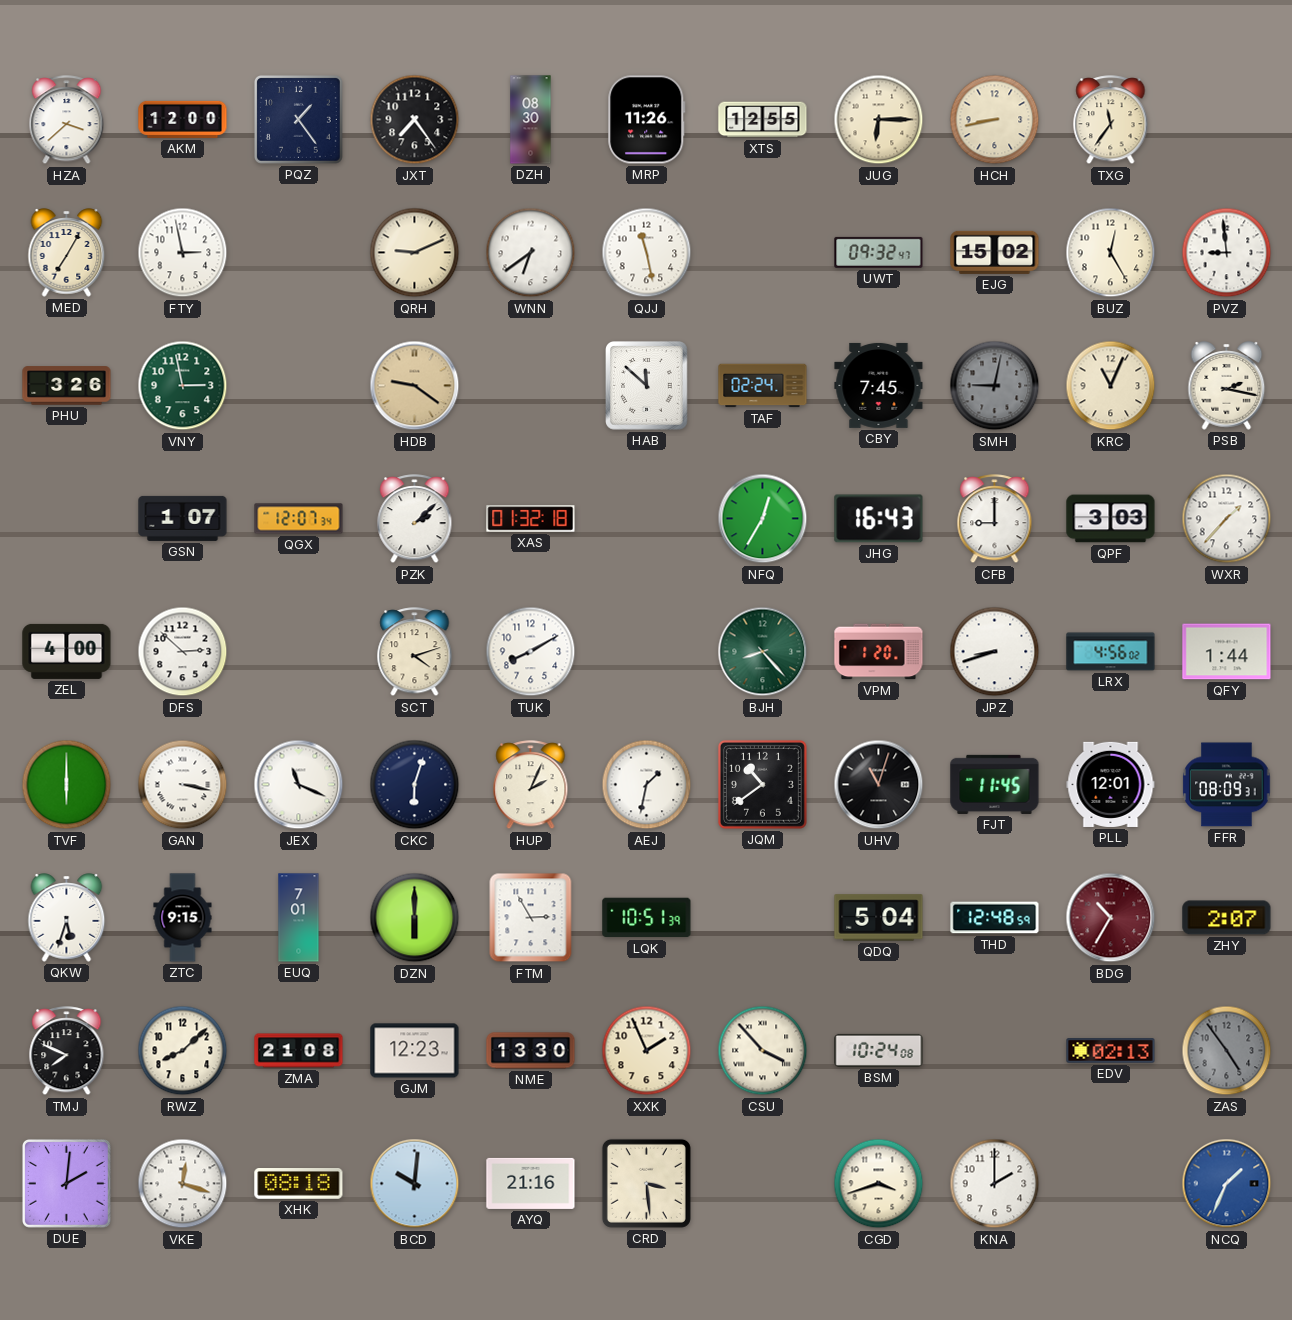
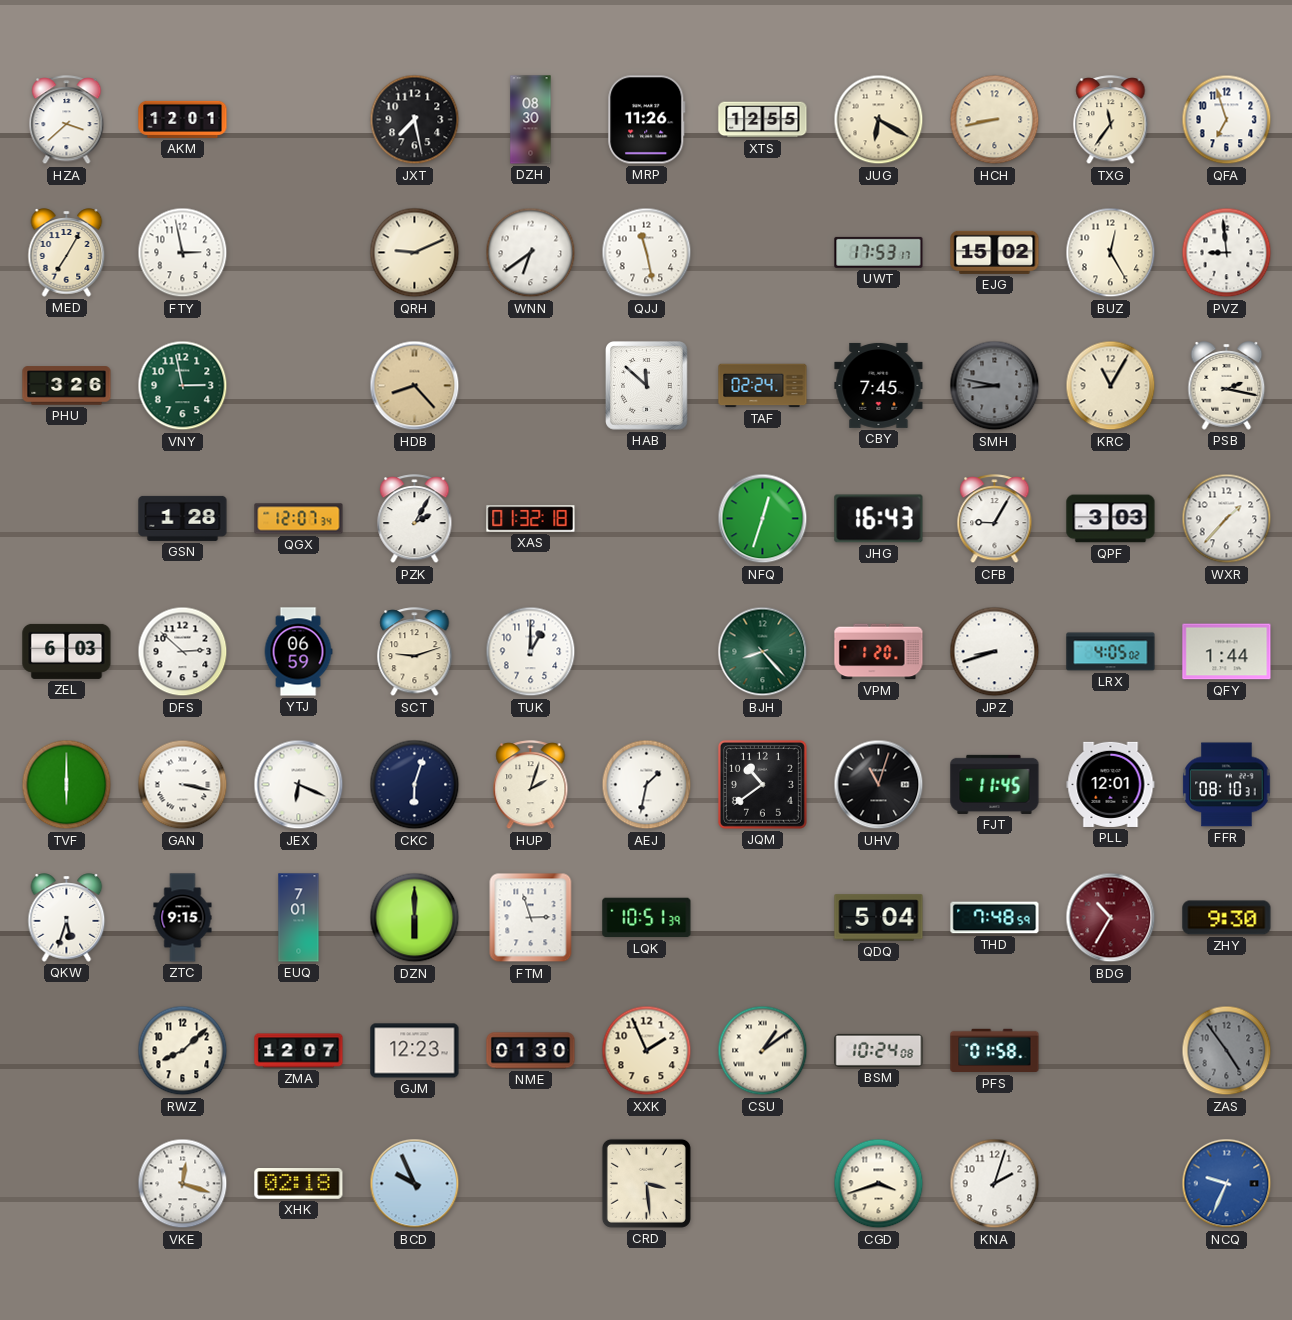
AKM: 12:00 -> 12:01 (183, 119)
PQZ: 1:24 -> none (298, 119)
JXT: 7:24 -> 7:28 (415, 120)
JUG: 6:15 -> 6:20 (879, 120)
QFA: none -> 6:57 (1227, 120)
UWT: 09:32 -> 17:53 (879, 252)
HDB: 9:21 -> 8:23 (415, 386)
SMH: 9:02 -> 8:47 (995, 386)
KRC: 11:04 -> 11:05 (1111, 386)
GSN: 1:07 -> 1:28 (183, 518)
PZK: 2:08 -> 2:05 (415, 519)
NFQ: 12:35 -> 12:33 (763, 519)
CFB: 9:00 -> 9:05 (995, 519)
ZEL: 4:00 -> 6:03 (67, 651)
YTJ: none -> 06:59 (298, 652)
SCT: 4:12 -> 9:12 (415, 652)
TUK: 8:10 -> 1:00 (531, 652)
LRX: 4:56 -> 4:05 (1111, 652)
JEX: 11:19 -> 6:19 (299, 785)
HUP: 2:04 -> 2:03 (531, 785)
FFR: 08:09 -> 08:10 (1227, 785)
FTM: 2:55 -> 2:57 (531, 918)
THD: 12:48 -> 7:48 (995, 918)
ZHY: 2:07 -> 9:30 (1227, 918)
TMJ: 7:49 -> none (67, 1051)
ZMA: 21:08 -> 12:07 (299, 1051)
NME: 13:30 -> 01:30 (531, 1051)
CSU: 3:53 -> 1:09 (763, 1051)
PFS: none -> 01:58 (995, 1051)
EDV: 02:13 -> none (1111, 1051)
DUE: 2:01 -> none (66, 1183)
XHK: 08:18 -> 02:18 (299, 1184)
BCD: 10:01 -> 9:56 (415, 1184)
AYQ: 21:16 -> none (531, 1183)
KNA: 2:00 -> 2:03 (995, 1184)
NCQ: 1:34 -> 9:34 (1227, 1184)
